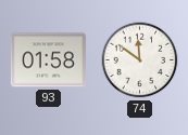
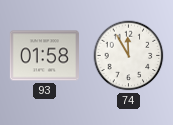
74: 11:51 -> 11:55 (129, 56)
